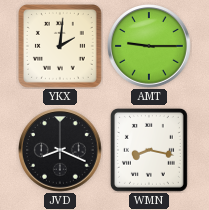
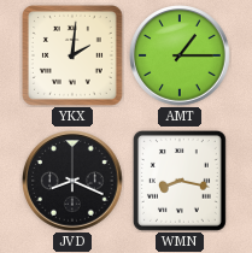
AMT: 9:15 -> 1:15 (180, 55)
